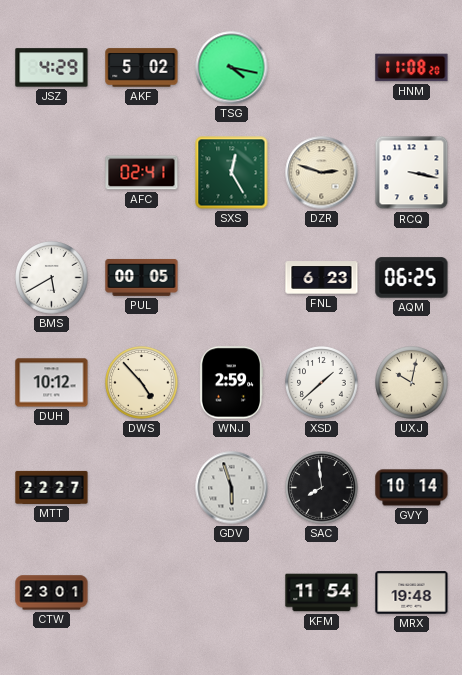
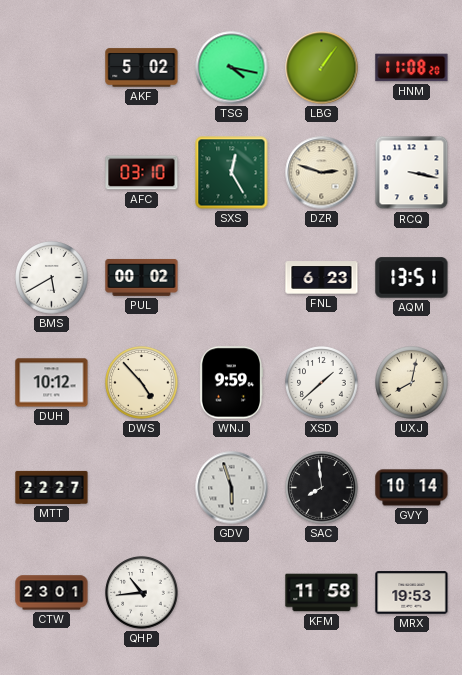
JSZ: 4:29 -> none (52, 68)
LBG: none -> 1:06 (322, 68)
AFC: 02:41 -> 03:10 (142, 173)
PUL: 00:05 -> 00:02 (142, 277)
AQM: 06:25 -> 13:51 (412, 278)
WNJ: 2:59 -> 9:59 (231, 383)
UXJ: 10:02 -> 8:02 (412, 383)
QHP: none -> 10:44 (142, 593)
KFM: 11:54 -> 11:58 (322, 593)
MRX: 19:48 -> 19:53 (412, 593)
